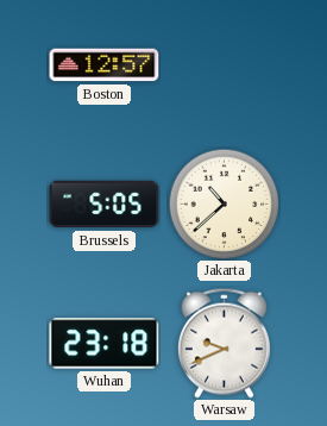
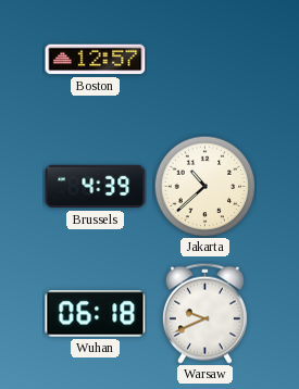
Brussels: 5:05 -> 4:39 (96, 187)
Wuhan: 23:18 -> 06:18 (96, 314)
